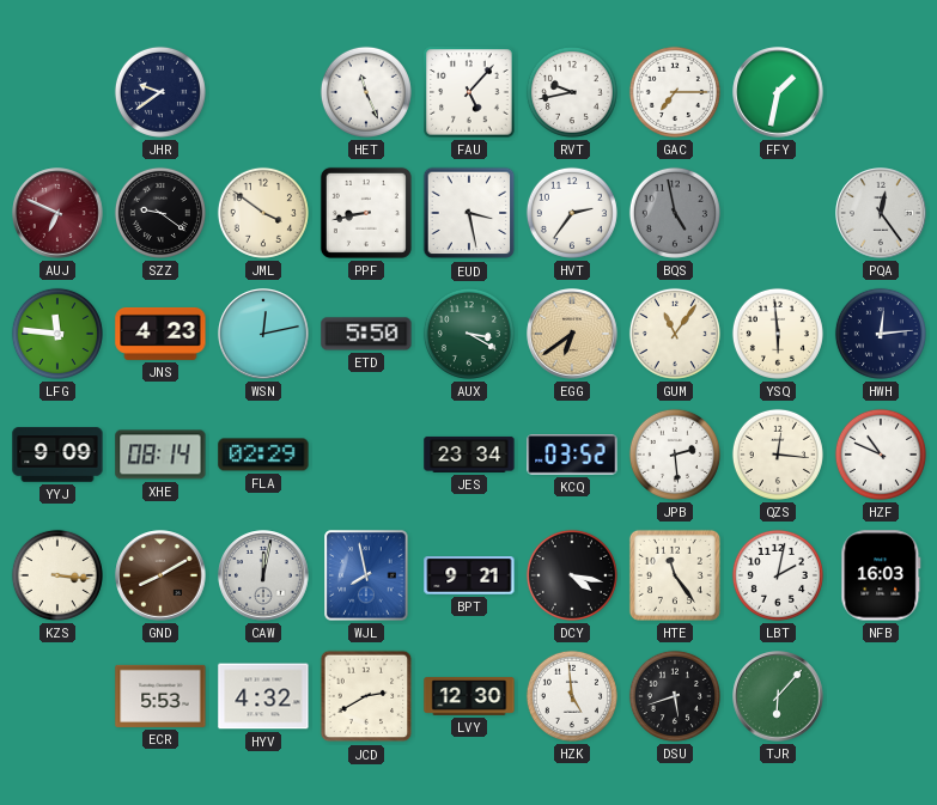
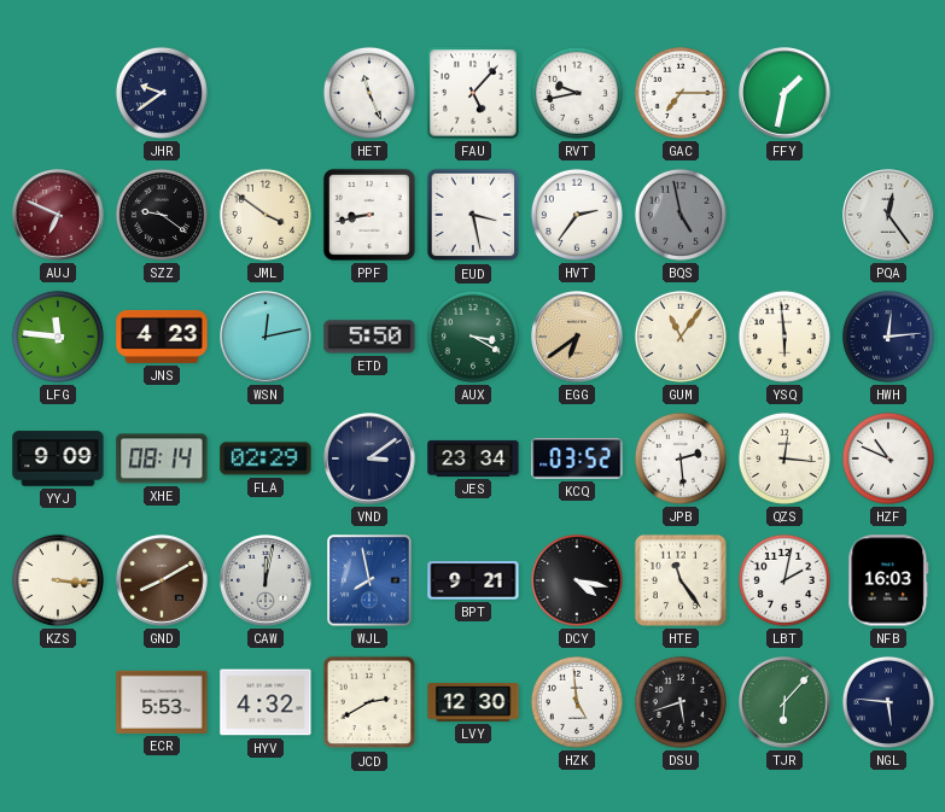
VND: none -> 3:09 (369, 458)
NGL: none -> 5:46 (888, 702)
